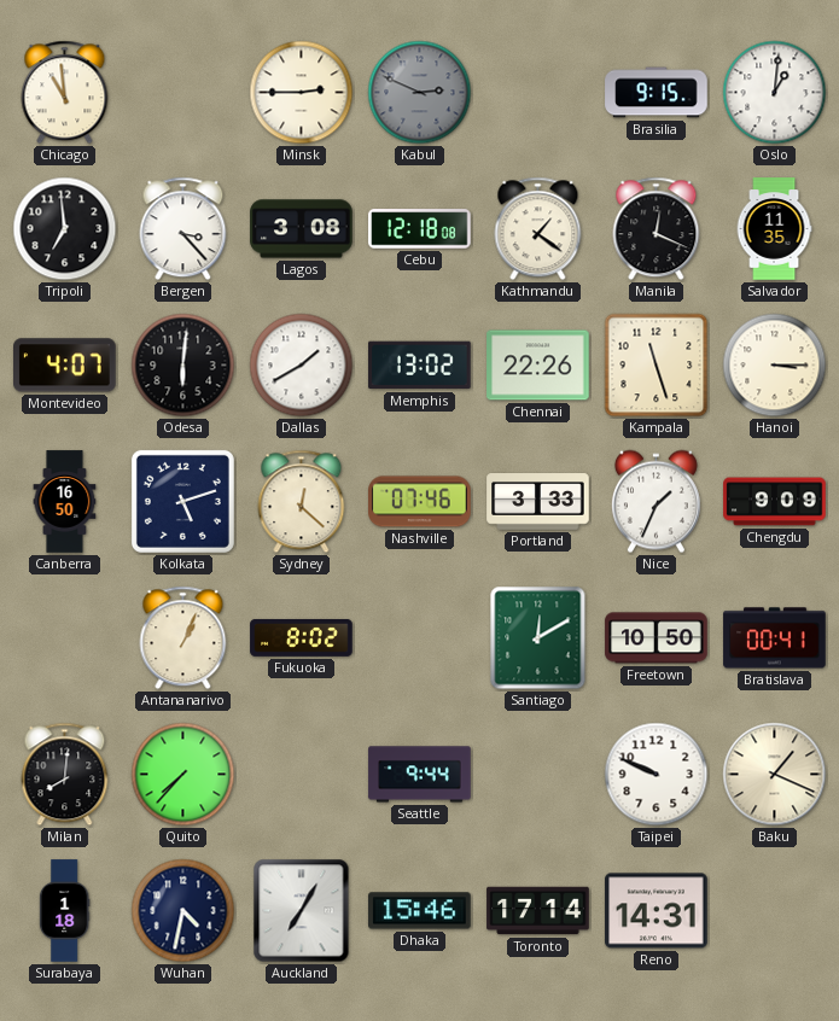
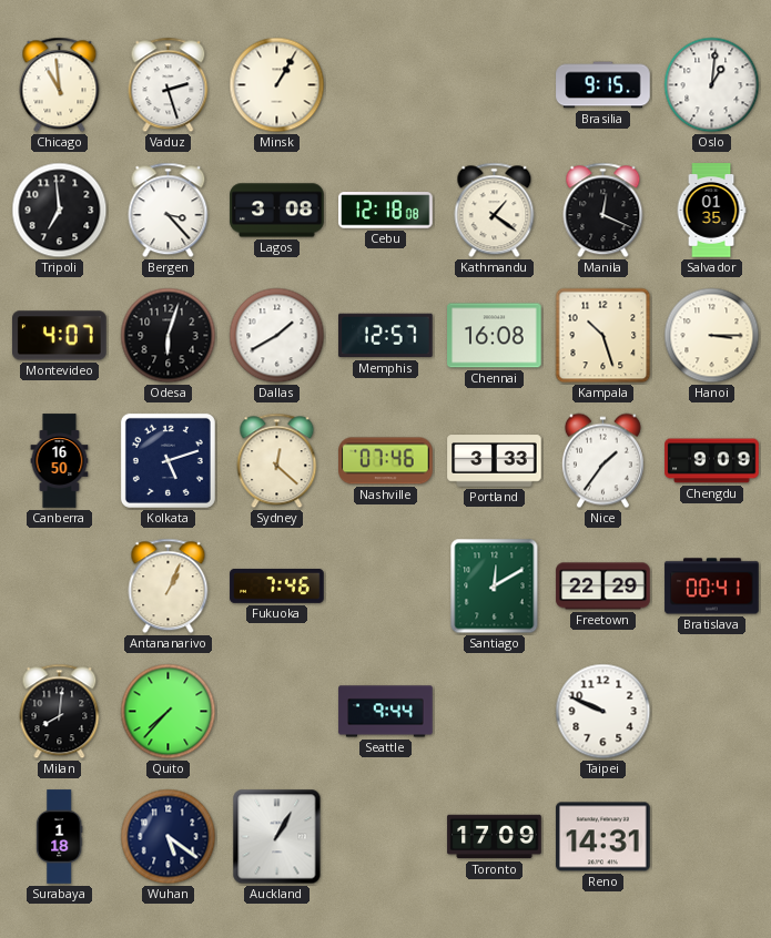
Vaduz: none -> 2:27 (169, 85)
Minsk: 2:45 -> 1:05 (277, 85)
Kabul: 2:49 -> none (420, 93)
Salvador: 11:35 -> 01:35 (711, 211)
Odesa: 6:01 -> 6:03 (169, 336)
Memphis: 13:02 -> 12:57 (386, 336)
Chennai: 22:26 -> 16:08 (495, 336)
Kampala: 11:27 -> 10:27 (603, 336)
Nice: 1:34 -> 1:36 (602, 461)
Fukuoka: 8:02 -> 7:46 (277, 585)
Freetown: 10:50 -> 22:29 (603, 587)
Baku: 1:19 -> none (775, 775)
Wuhan: 4:32 -> 5:21 (169, 837)
Auckland: 7:05 -> 1:05 (277, 837)
Dhaka: 15:46 -> none (420, 911)
Toronto: 17:14 -> 17:09 (495, 837)
